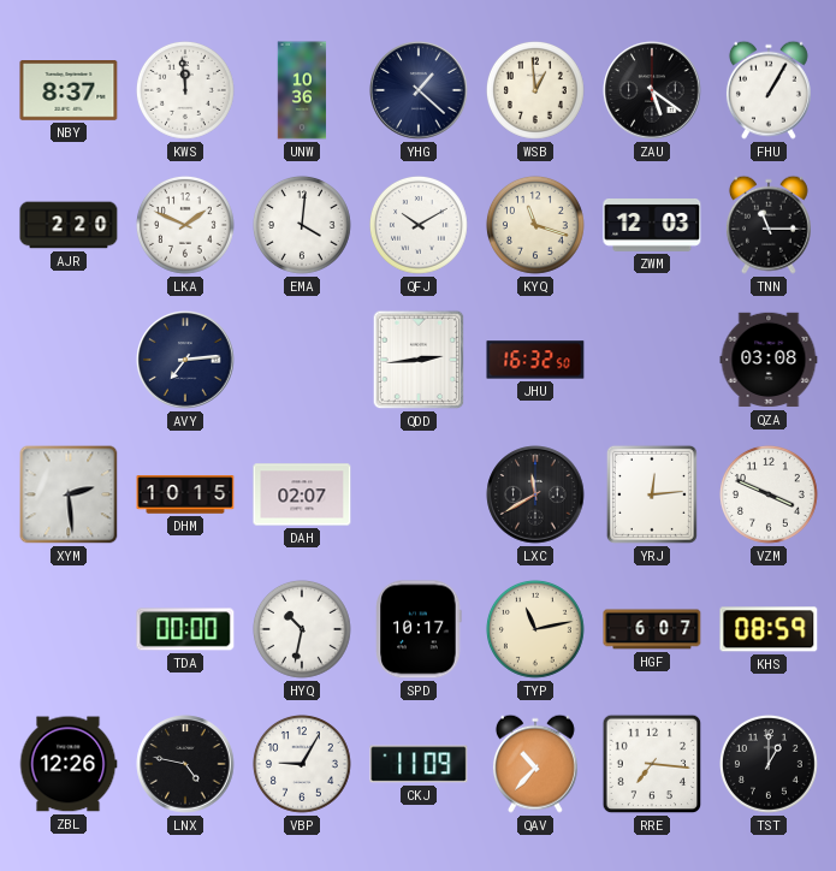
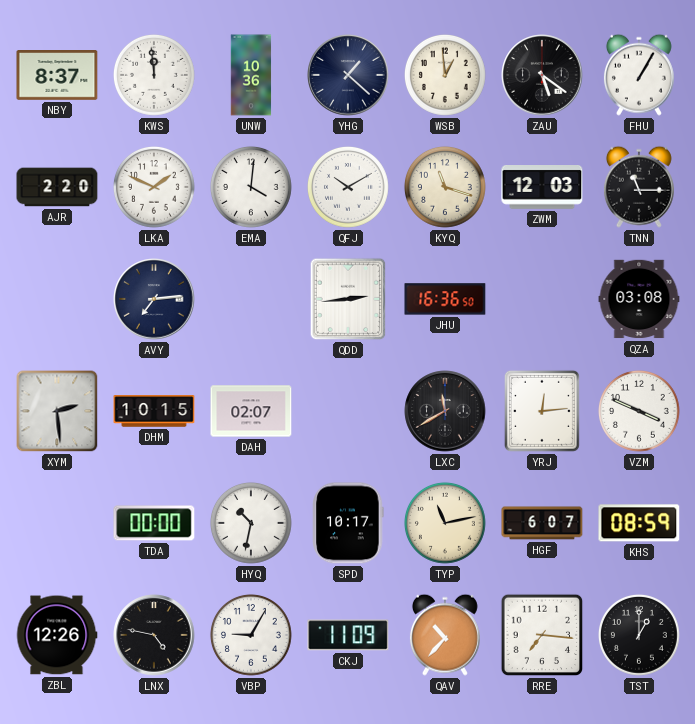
JHU: 16:32 -> 16:36 (445, 299)
